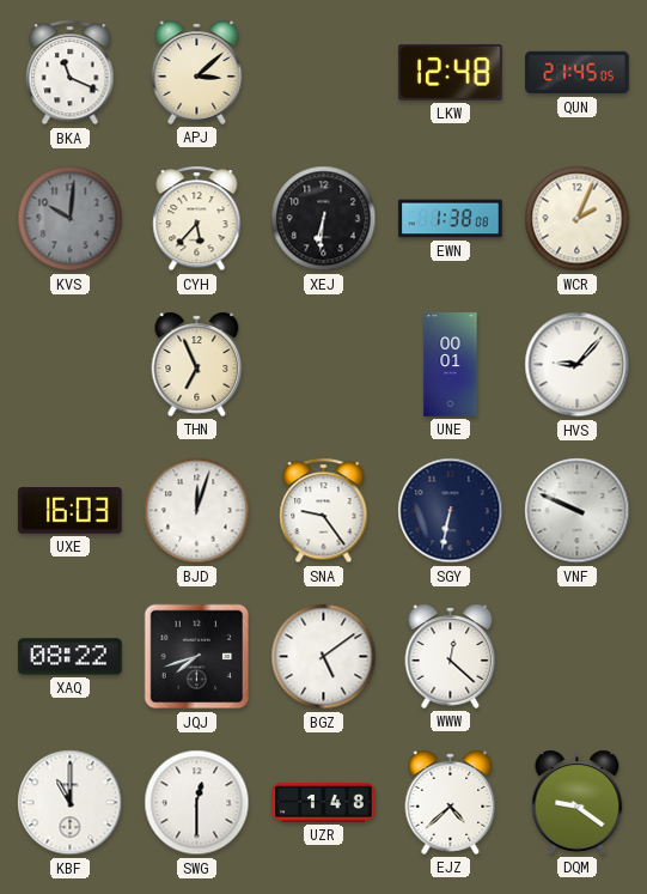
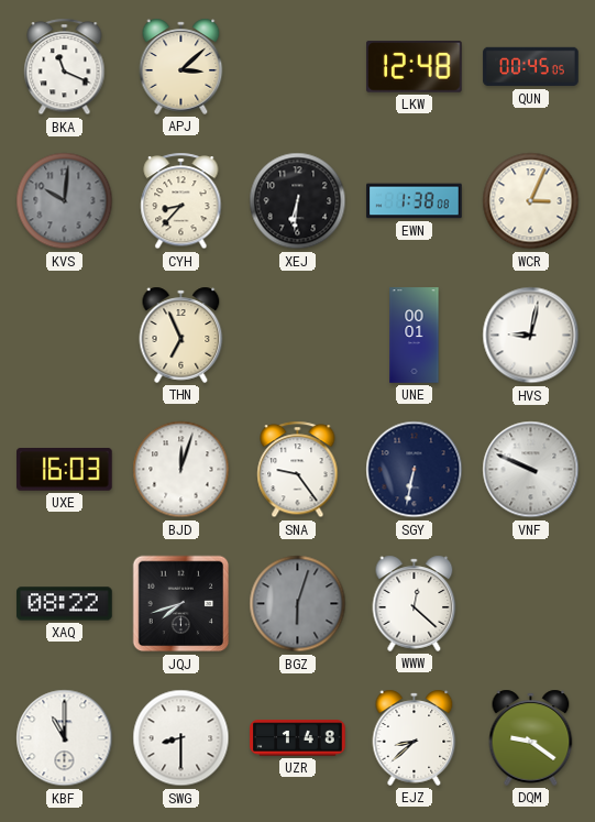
QUN: 21:45 -> 00:45 (531, 67)
CYH: 5:37 -> 8:37 (181, 201)
WCR: 2:04 -> 3:04 (531, 201)
HVS: 9:07 -> 9:02 (531, 336)
BGZ: 5:09 -> 6:03 (298, 604)
BGZ dial: white -> grey (298, 604)
SWG: 12:30 -> 8:30 (181, 738)
EJZ: 4:38 -> 8:38 (415, 737)
